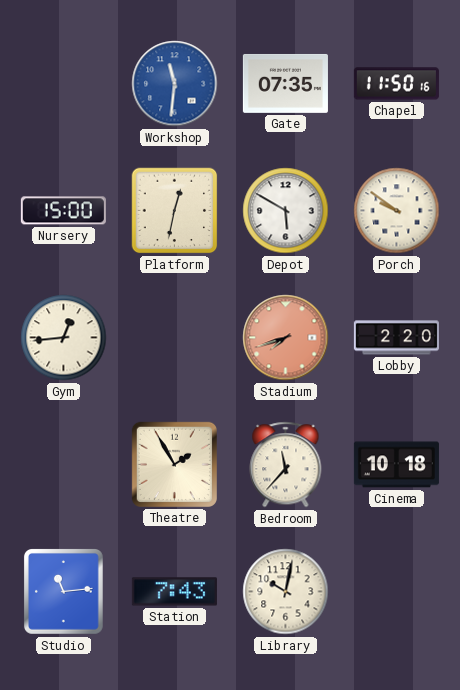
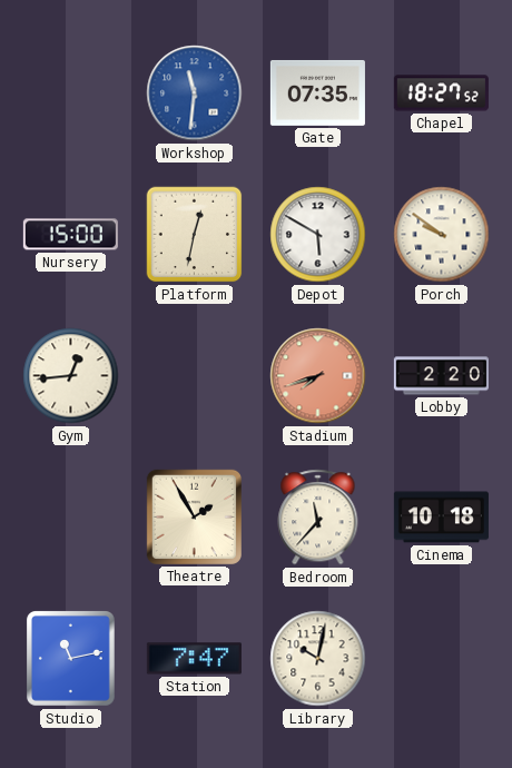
Chapel: 11:50 -> 18:27 (441, 93)
Studio: 11:14 -> 11:13 (71, 659)
Station: 7:43 -> 7:47 (194, 659)
